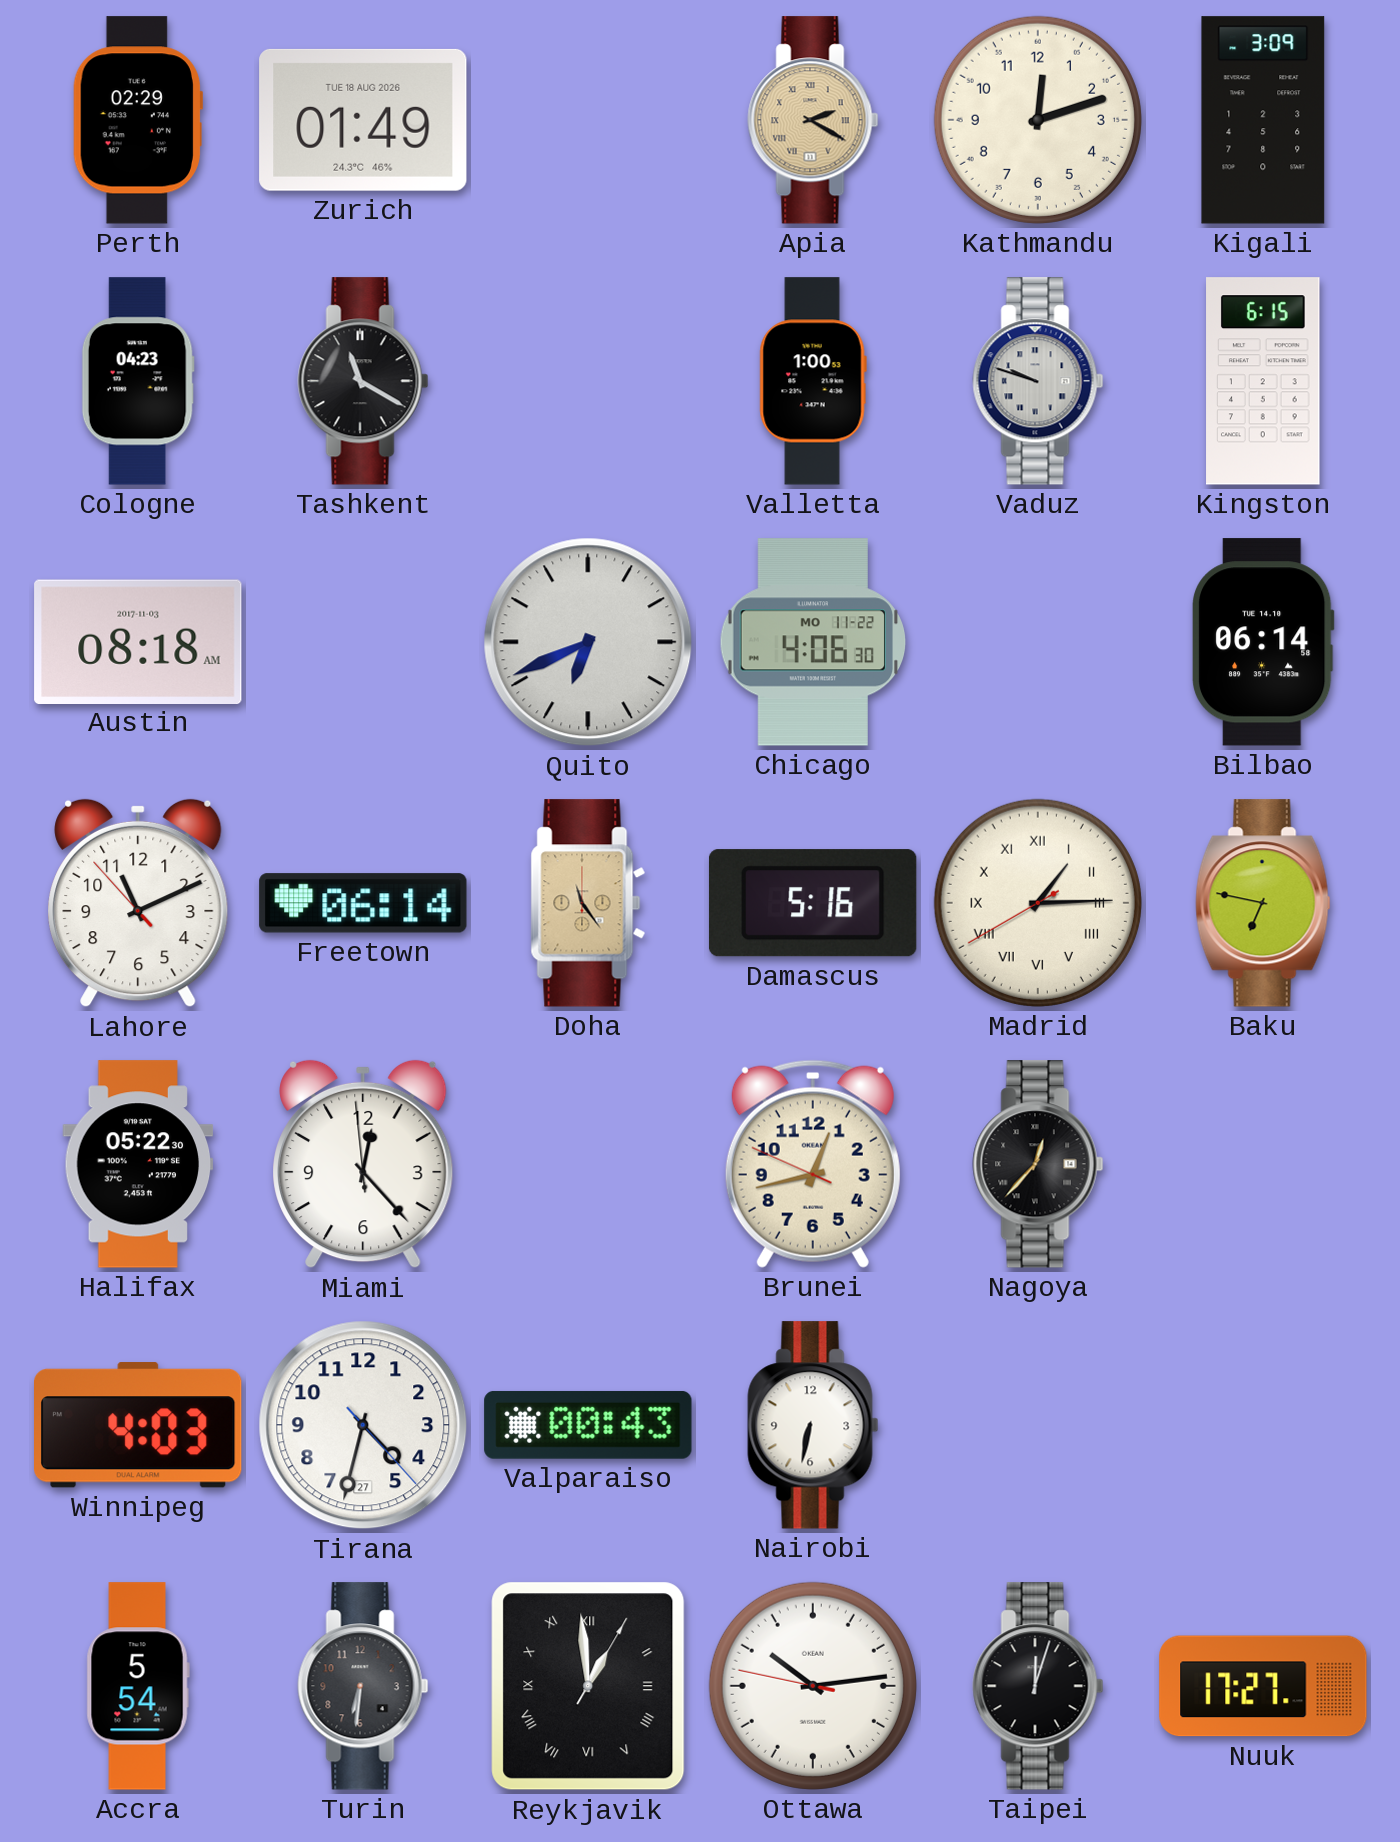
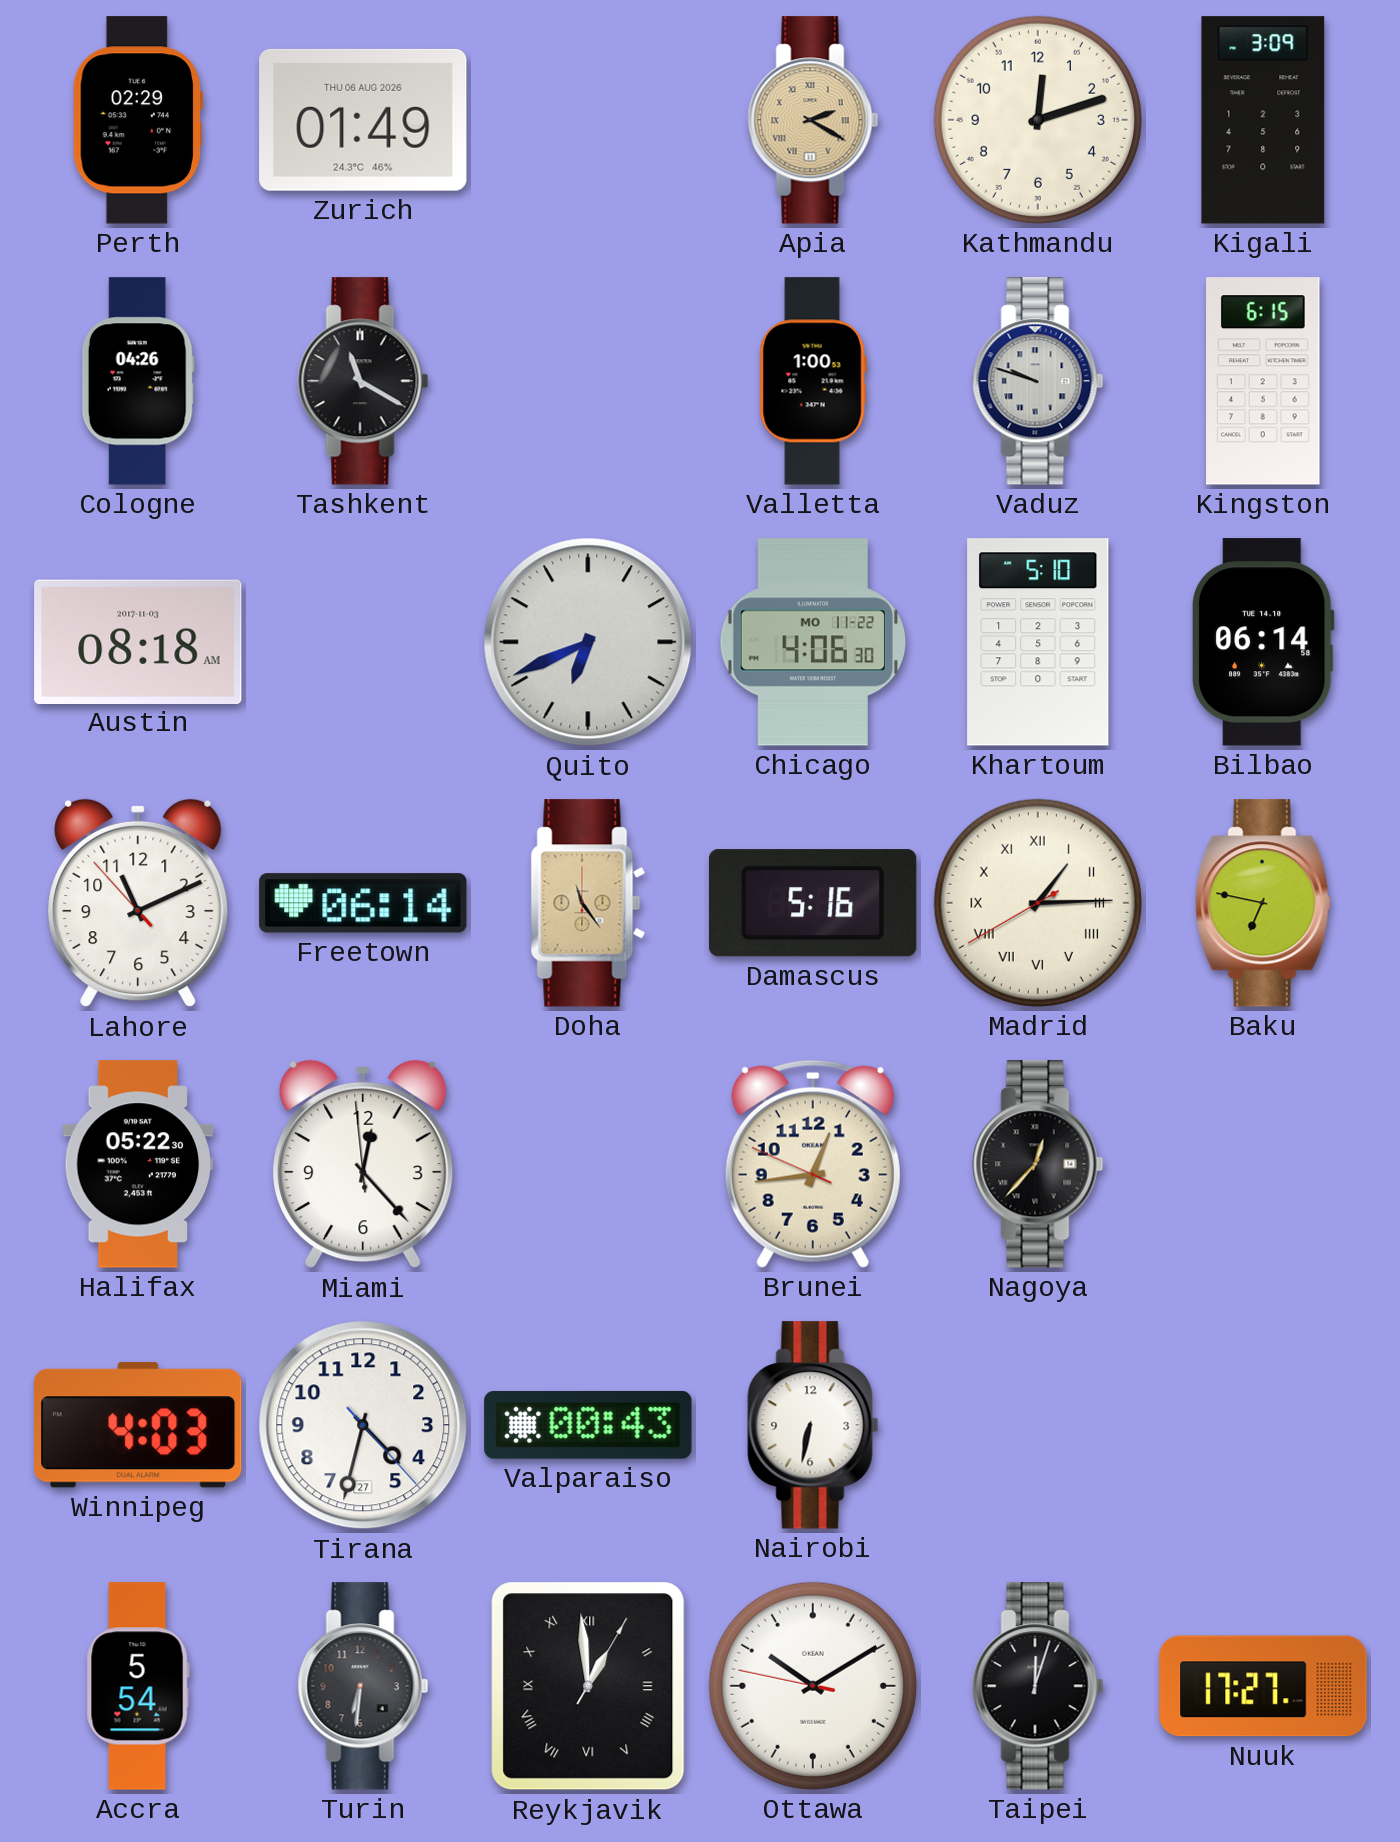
Zurich date: TUE 18 AUG 2026 -> THU 06 AUG 2026 (363, 120)
Cologne: 04:23 -> 04:26 (138, 381)
Khartoum: none -> 5:10 (1038, 642)
Brunei: 12:42 -> 12:43 (813, 1164)
Ottawa: 10:13 -> 10:09 (813, 1686)
